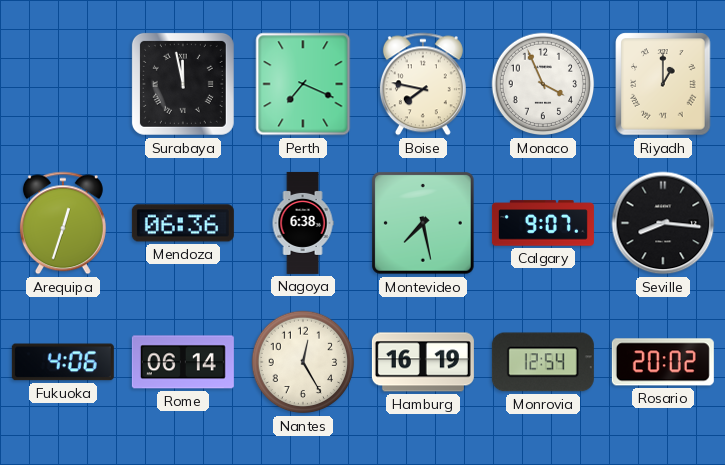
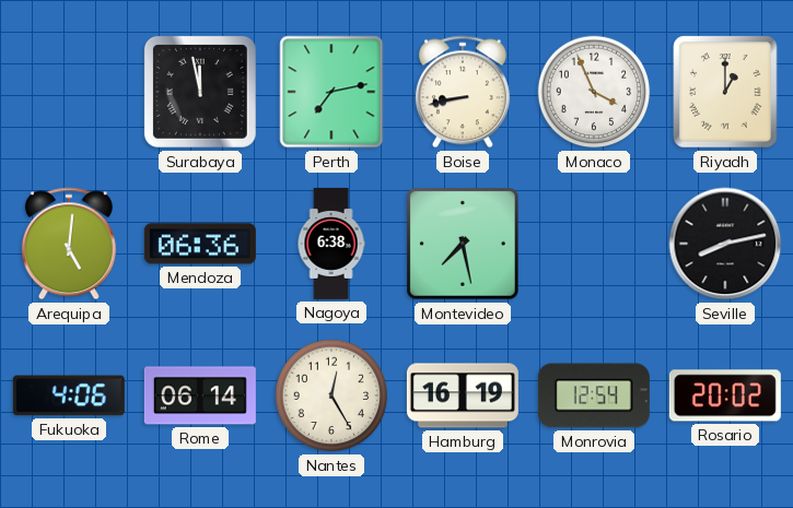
Perth: 7:19 -> 7:13 (331, 92)
Boise: 7:47 -> 8:43 (463, 92)
Arequipa: 12:33 -> 5:01 (69, 244)
Calgary: 9:07 -> none (543, 223)
Seville: 8:16 -> 8:13 (725, 244)
